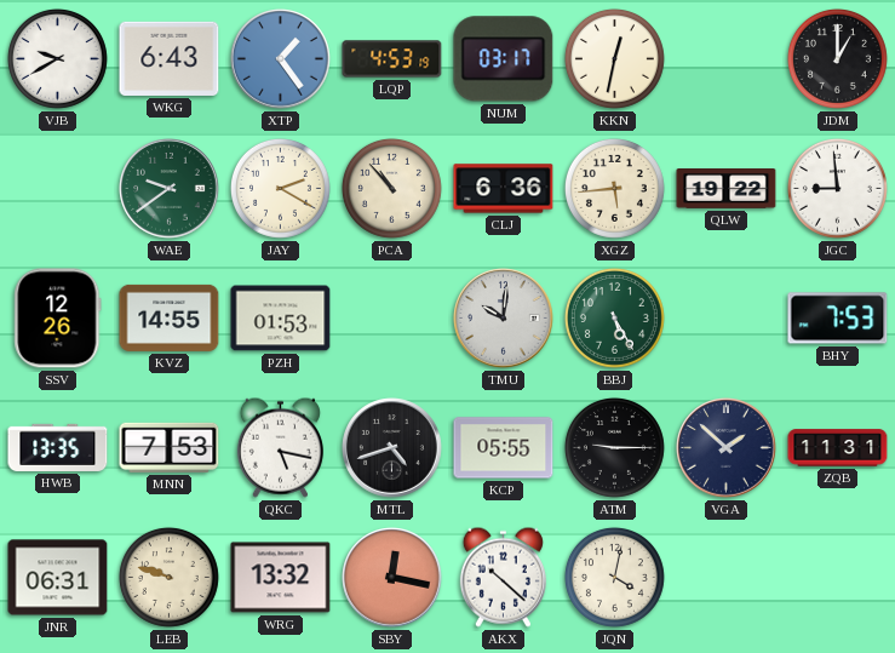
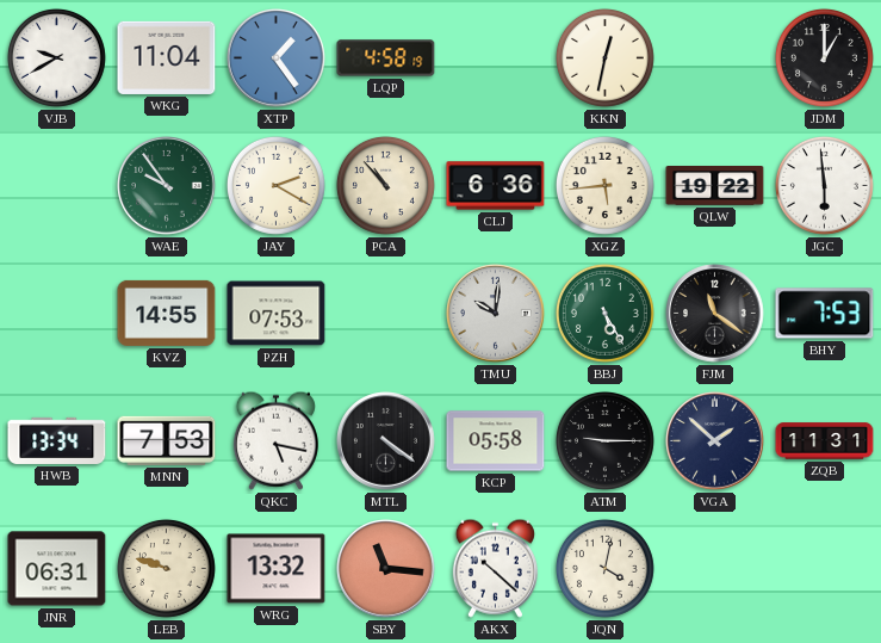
WKG: 6:43 -> 11:04 (167, 57)
LQP: 4:53 -> 4:58 (386, 58)
NUM: 03:17 -> none (504, 59)
WAE: 9:39 -> 9:54 (167, 186)
JGC: 8:59 -> 5:59 (824, 185)
SSV: 12:26 -> none (58, 319)
PZH: 01:53 -> 07:53 (277, 314)
FJM: none -> 11:21 (715, 314)
HWB: 13:35 -> 13:34 (57, 440)
MTL: 4:42 -> 4:21 (386, 441)
KCP: 05:55 -> 05:58 (496, 441)
SBY: 12:17 -> 11:16 (386, 569)
